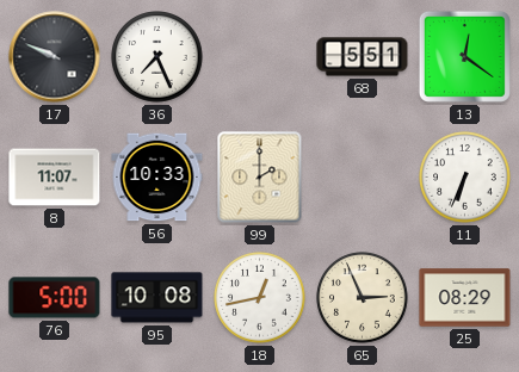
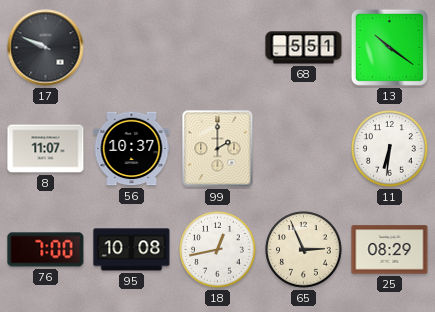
36: 7:26 -> none (157, 57)
13: 12:21 -> 10:21 (389, 47)
56: 10:33 -> 10:37 (132, 149)
11: 6:34 -> 6:31 (390, 149)
76: 5:00 -> 7:00 (46, 250)
